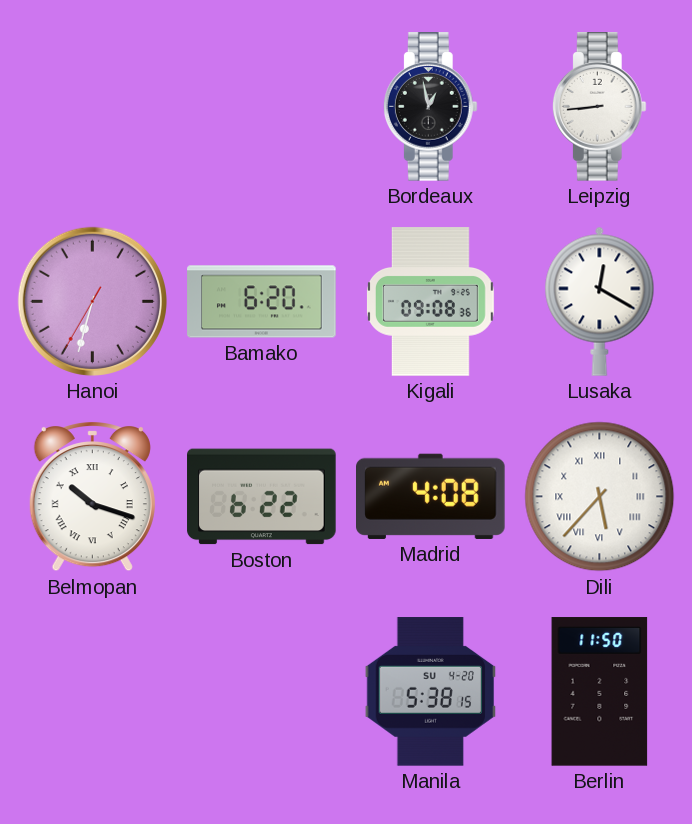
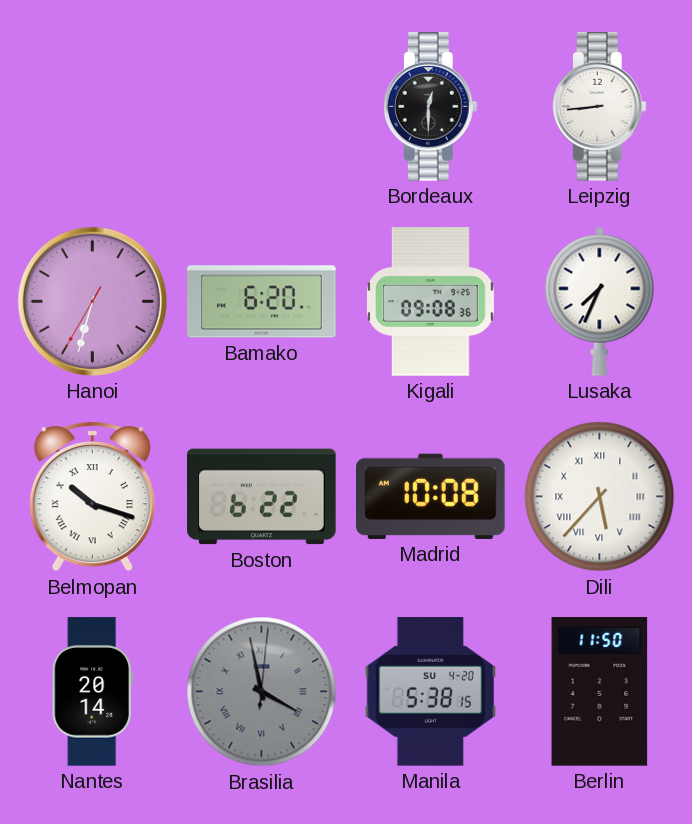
Bordeaux: 12:58 -> 12:30 (430, 107)
Lusaka: 12:20 -> 7:34 (600, 301)
Madrid: 4:08 -> 10:08 (431, 496)
Nantes: none -> 20:14 (92, 692)
Brasilia: none -> 3:58 (262, 692)
